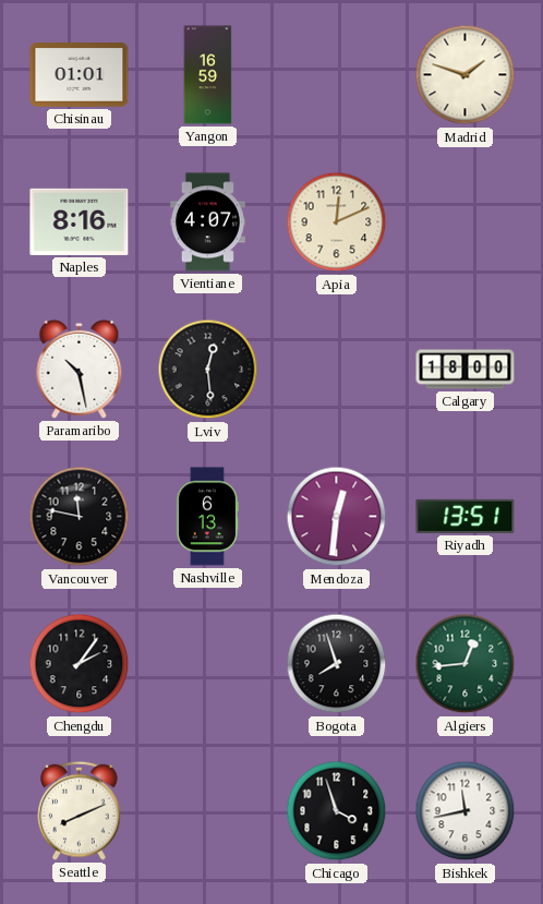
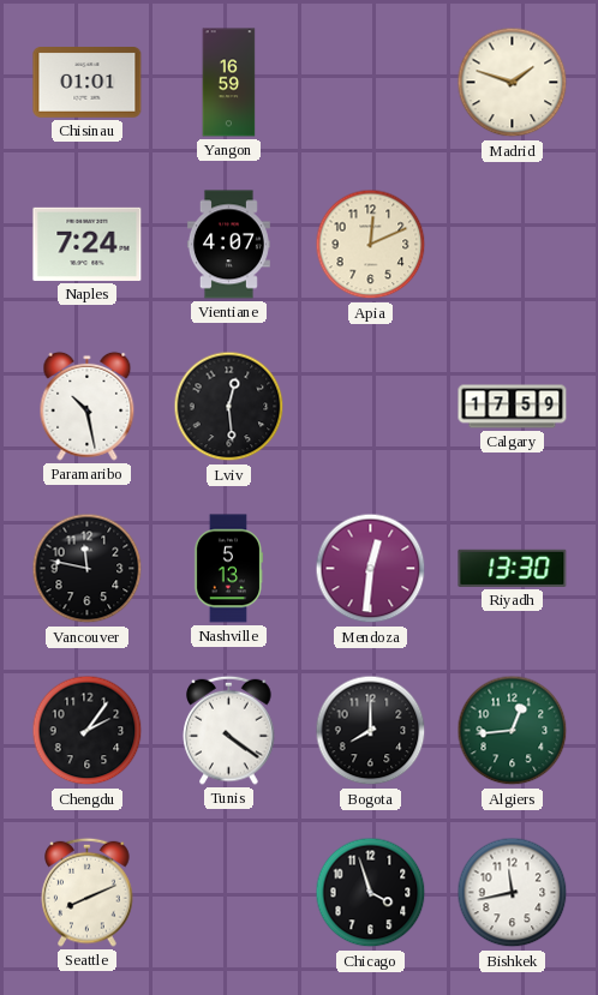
Naples: 8:16 -> 7:24 (88, 244)
Calgary: 18:00 -> 17:59 (513, 407)
Nashville: 6:13 -> 5:13 (228, 569)
Riyadh: 13:51 -> 13:30 (513, 568)
Tunis: none -> 4:21 (229, 730)
Bogota: 7:57 -> 8:00 (371, 731)
